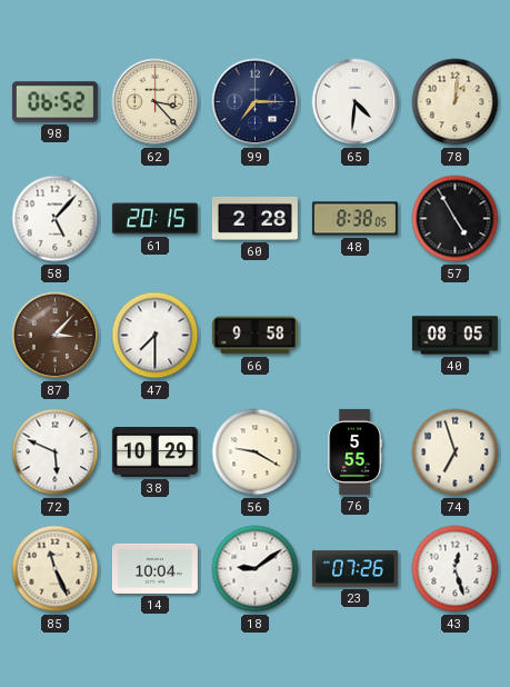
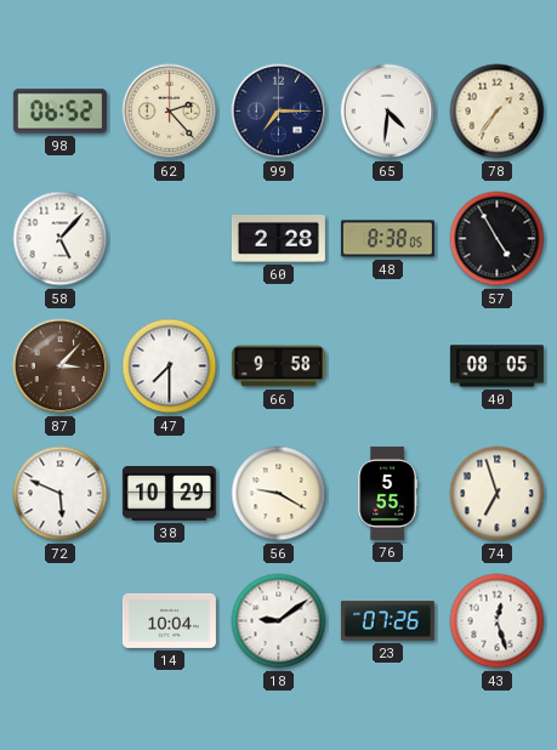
62: 3:23 -> 2:23 (170, 112)
78: 1:01 -> 1:36 (498, 112)
61: 20:15 -> none (154, 219)
85: 11:26 -> none (56, 569)
